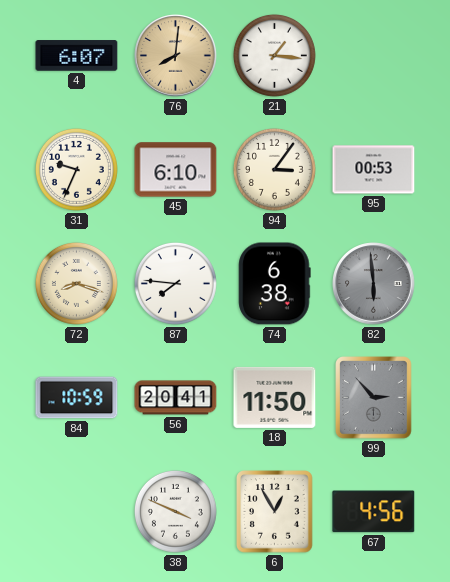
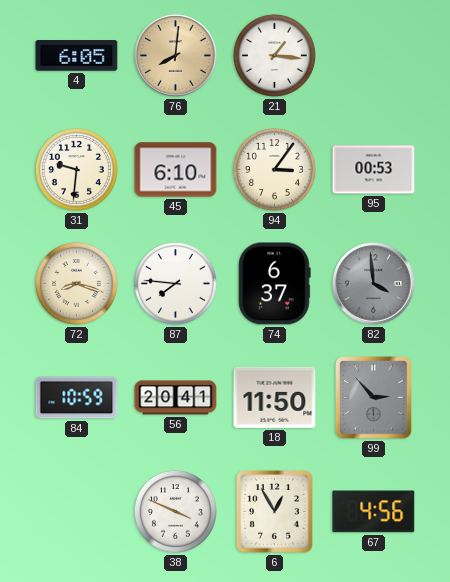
4: 6:07 -> 6:05 (77, 56)
31: 9:34 -> 9:31 (76, 169)
74: 6:38 -> 6:37 (275, 284)
82: 5:59 -> 3:59 (374, 284)
